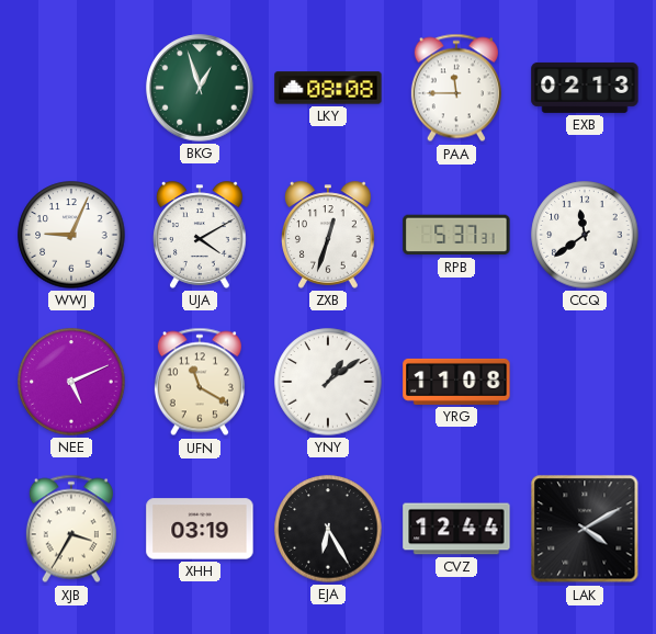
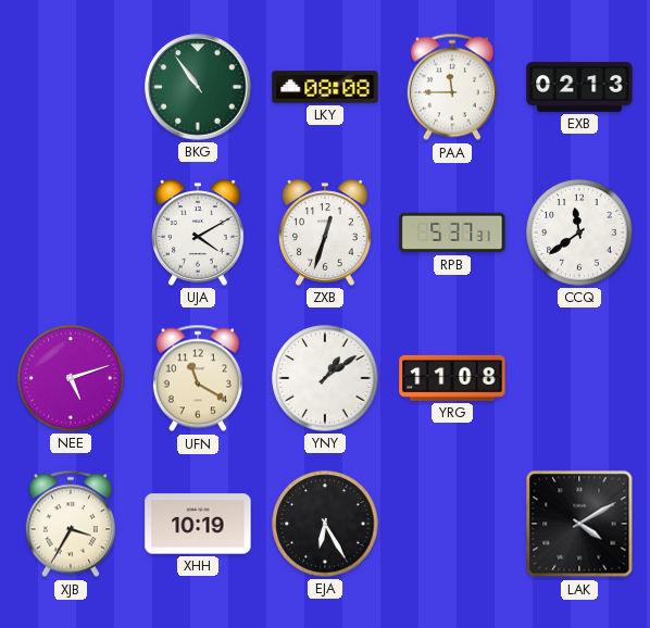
BKG: 12:57 -> 10:54 (198, 87)
WWJ: 9:04 -> none (71, 235)
NEE: 5:11 -> 5:12 (71, 378)
XHH: 03:19 -> 10:19 (198, 524)
CVZ: 12:44 -> none (456, 529)
